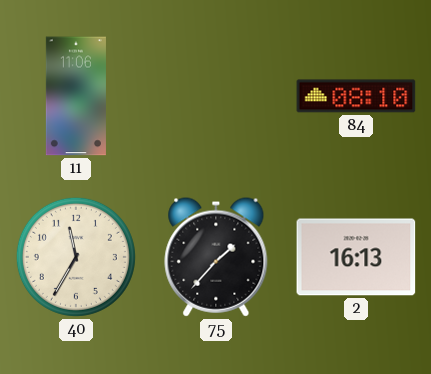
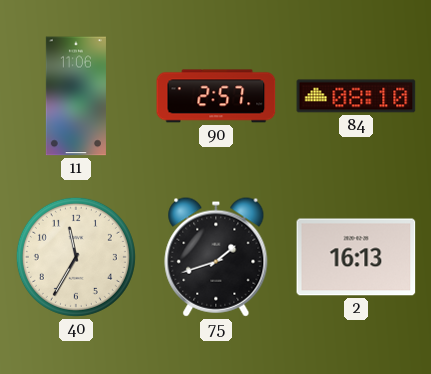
90: none -> 2:57 (216, 96)
75: 1:37 -> 1:42 (216, 257)
